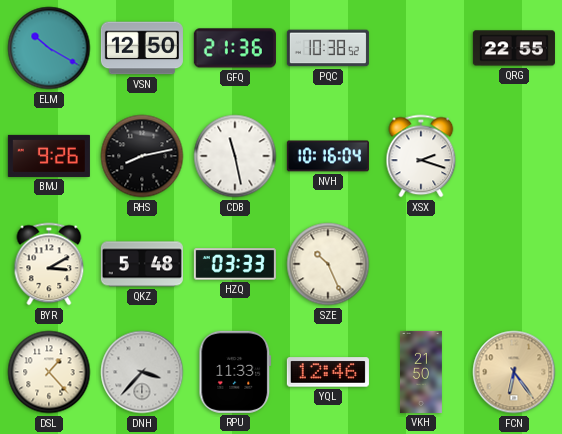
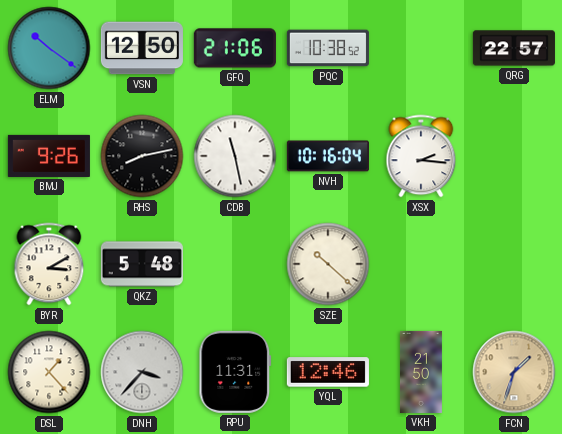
ELM: 10:20 -> 10:21 (49, 48)
GFQ: 21:36 -> 21:06 (235, 48)
QRG: 22:55 -> 22:57 (514, 48)
XSX: 2:18 -> 2:16 (421, 156)
HZQ: 03:33 -> none (235, 264)
SZE: 10:26 -> 10:22 (328, 264)
RPU: 11:33 -> 11:31 (235, 372)
FCN: 6:24 -> 1:33 (514, 372)
